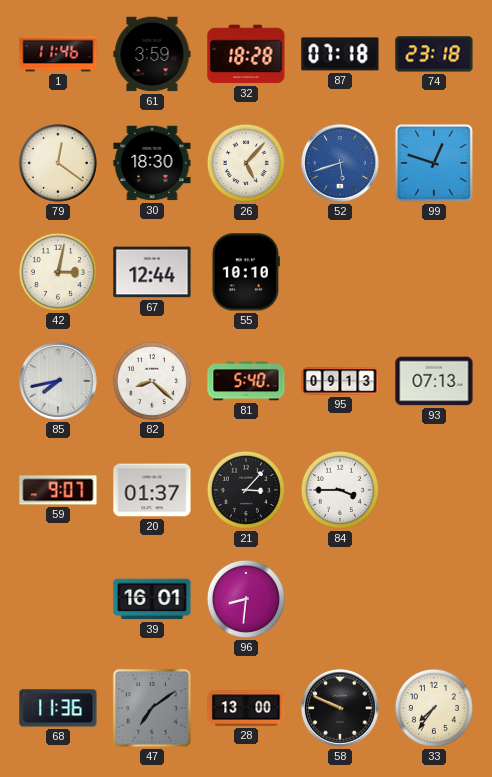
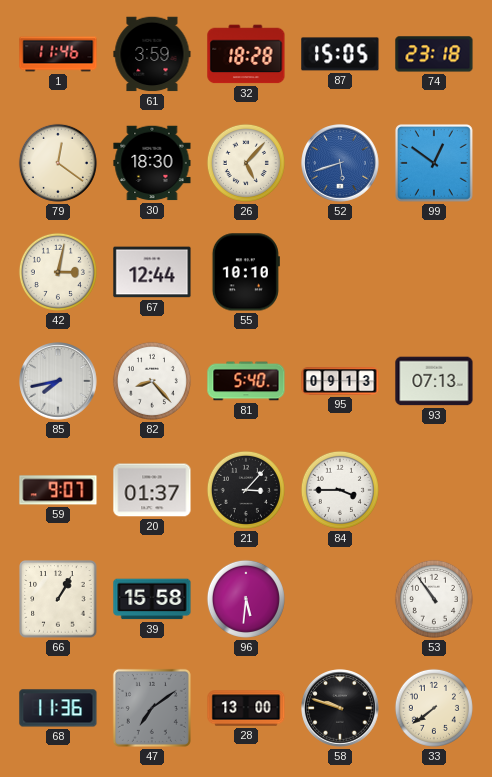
87: 07:18 -> 15:05 (340, 54)
99: 12:48 -> 12:51 (435, 164)
82: 8:22 -> 8:23 (152, 381)
66: none -> 1:05 (58, 599)
39: 16:01 -> 15:58 (152, 599)
96: 8:31 -> 5:31 (246, 599)
53: none -> 10:54 (434, 599)
58: 9:49 -> 9:48 (340, 708)
33: 7:36 -> 7:39 (434, 708)
